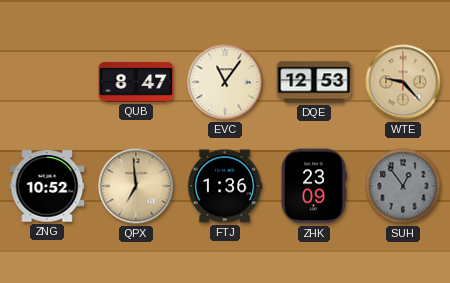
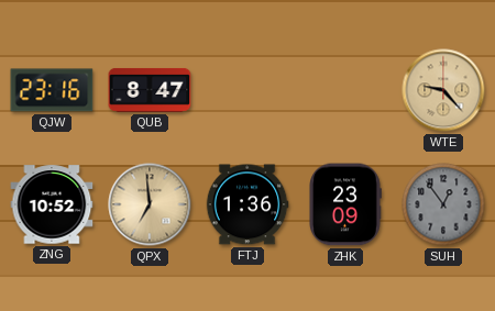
QJW: none -> 23:16 (52, 90)
EVC: 11:06 -> none (225, 82)
DQE: 12:53 -> none (314, 82)
